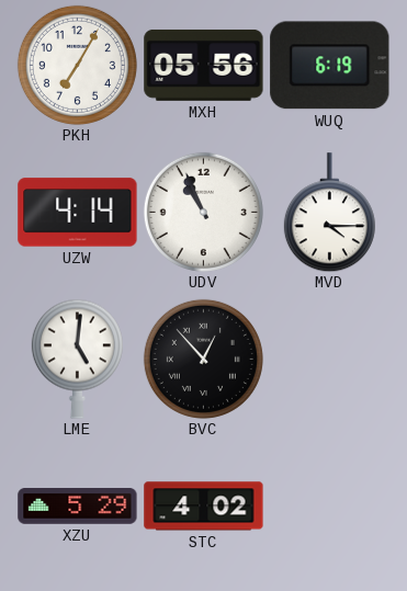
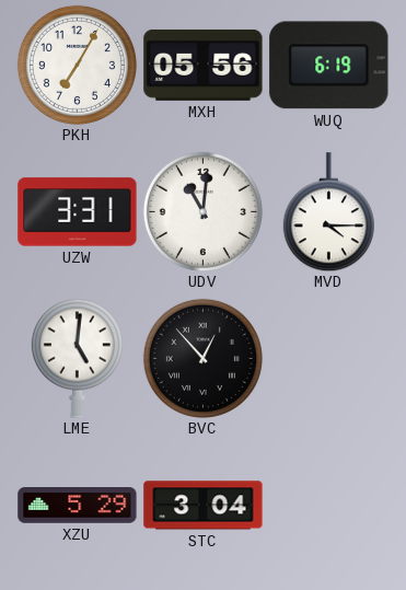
UZW: 4:14 -> 3:31 (78, 212)
UDV: 10:56 -> 11:01 (202, 211)
STC: 4:02 -> 3:04 (204, 506)
